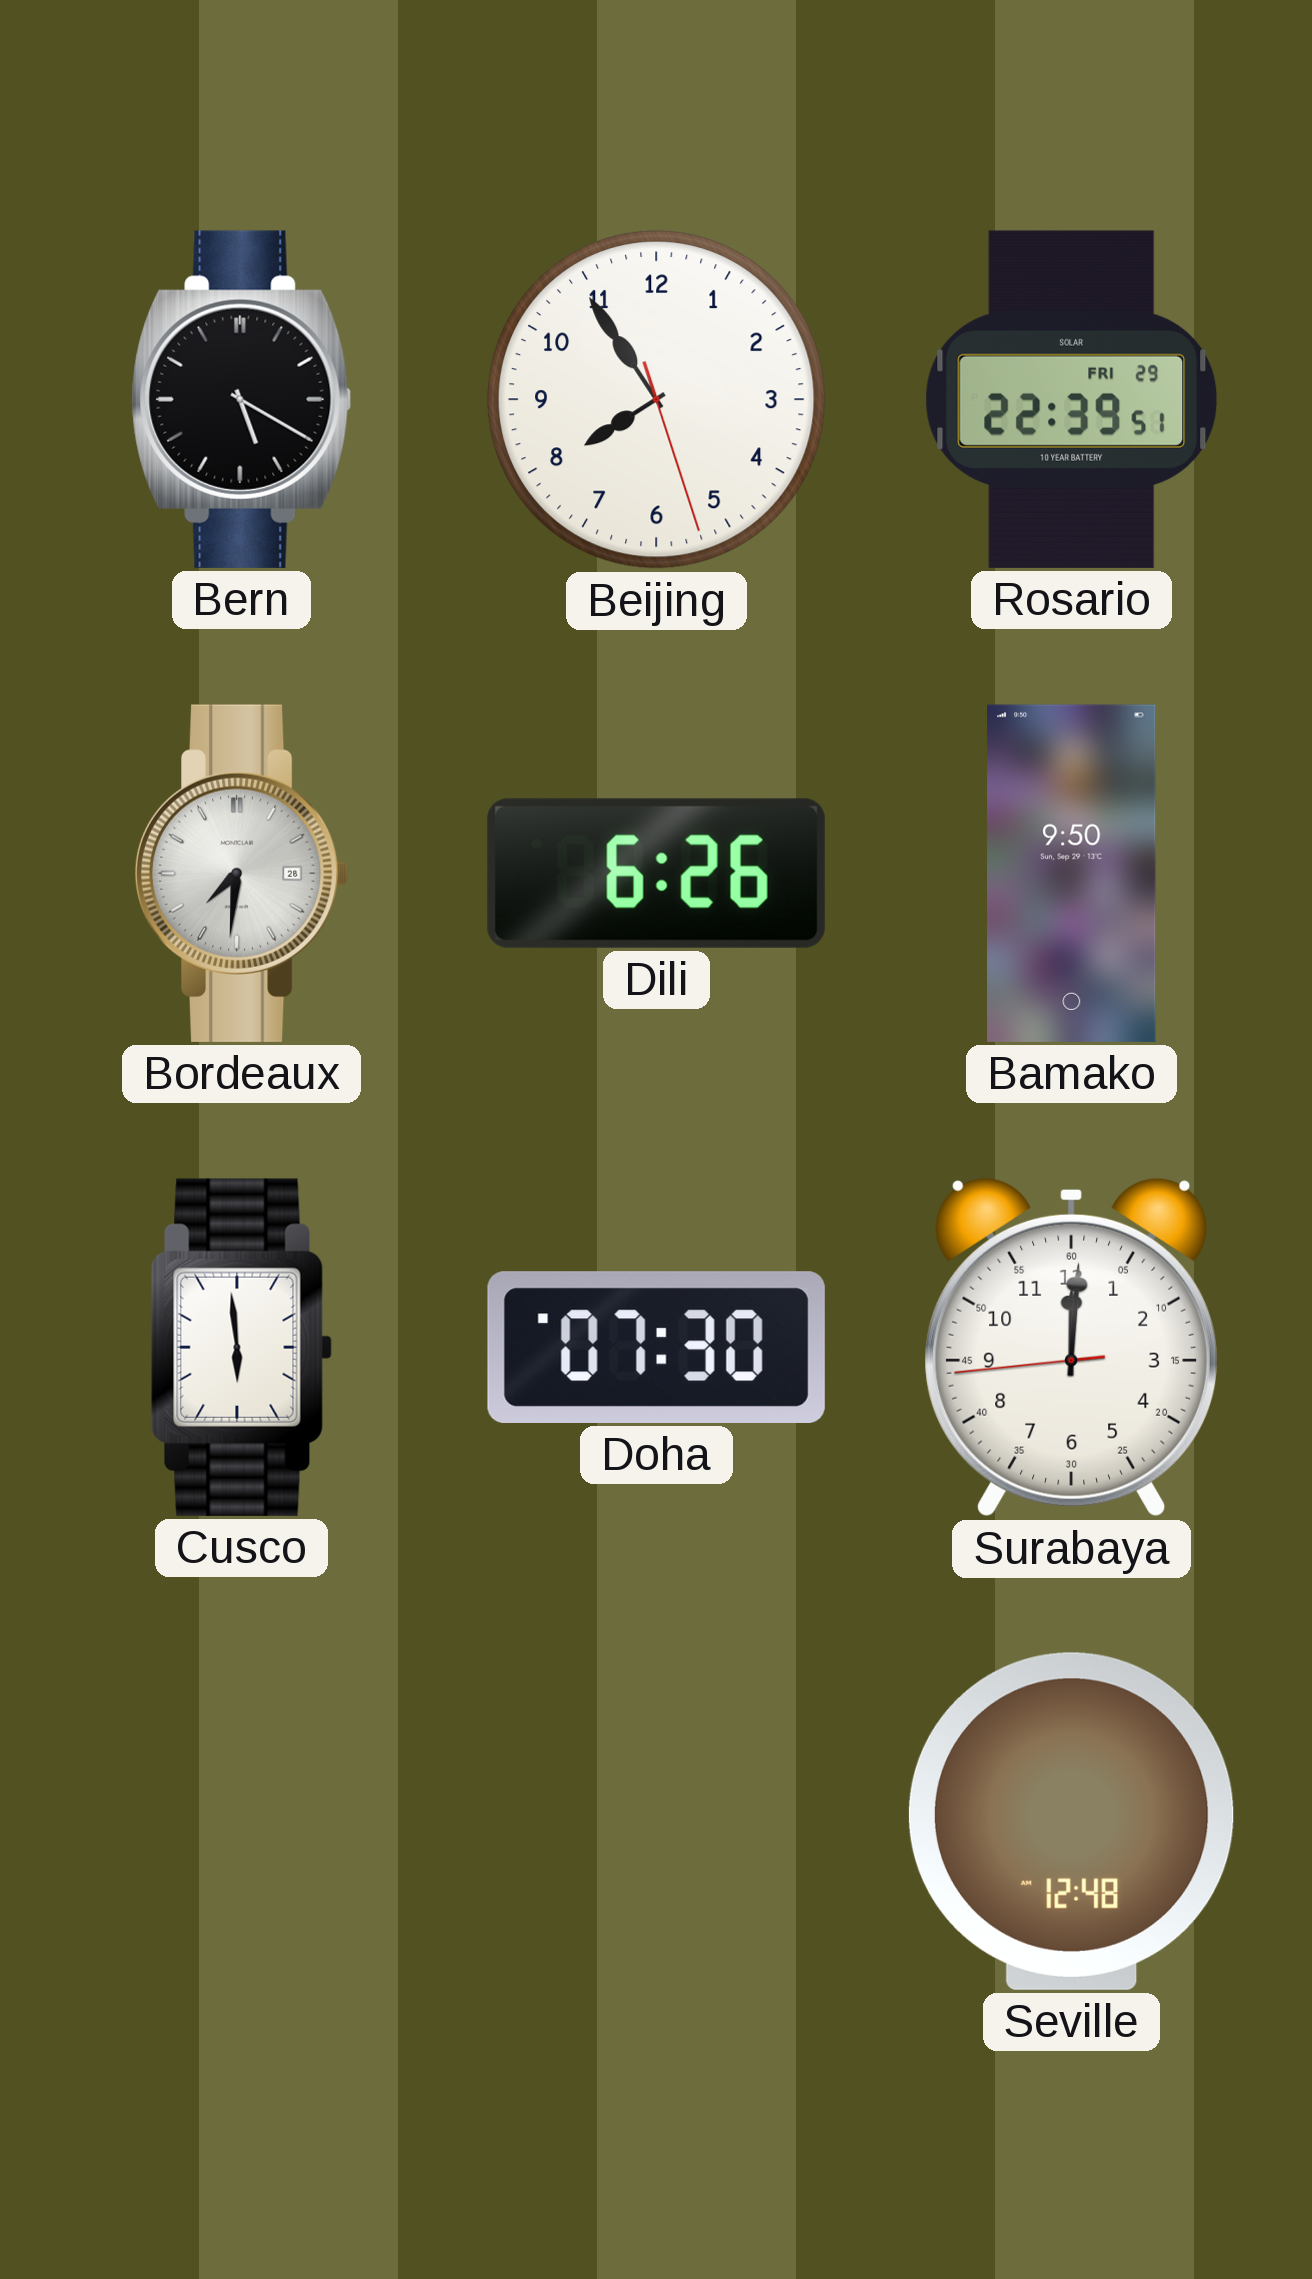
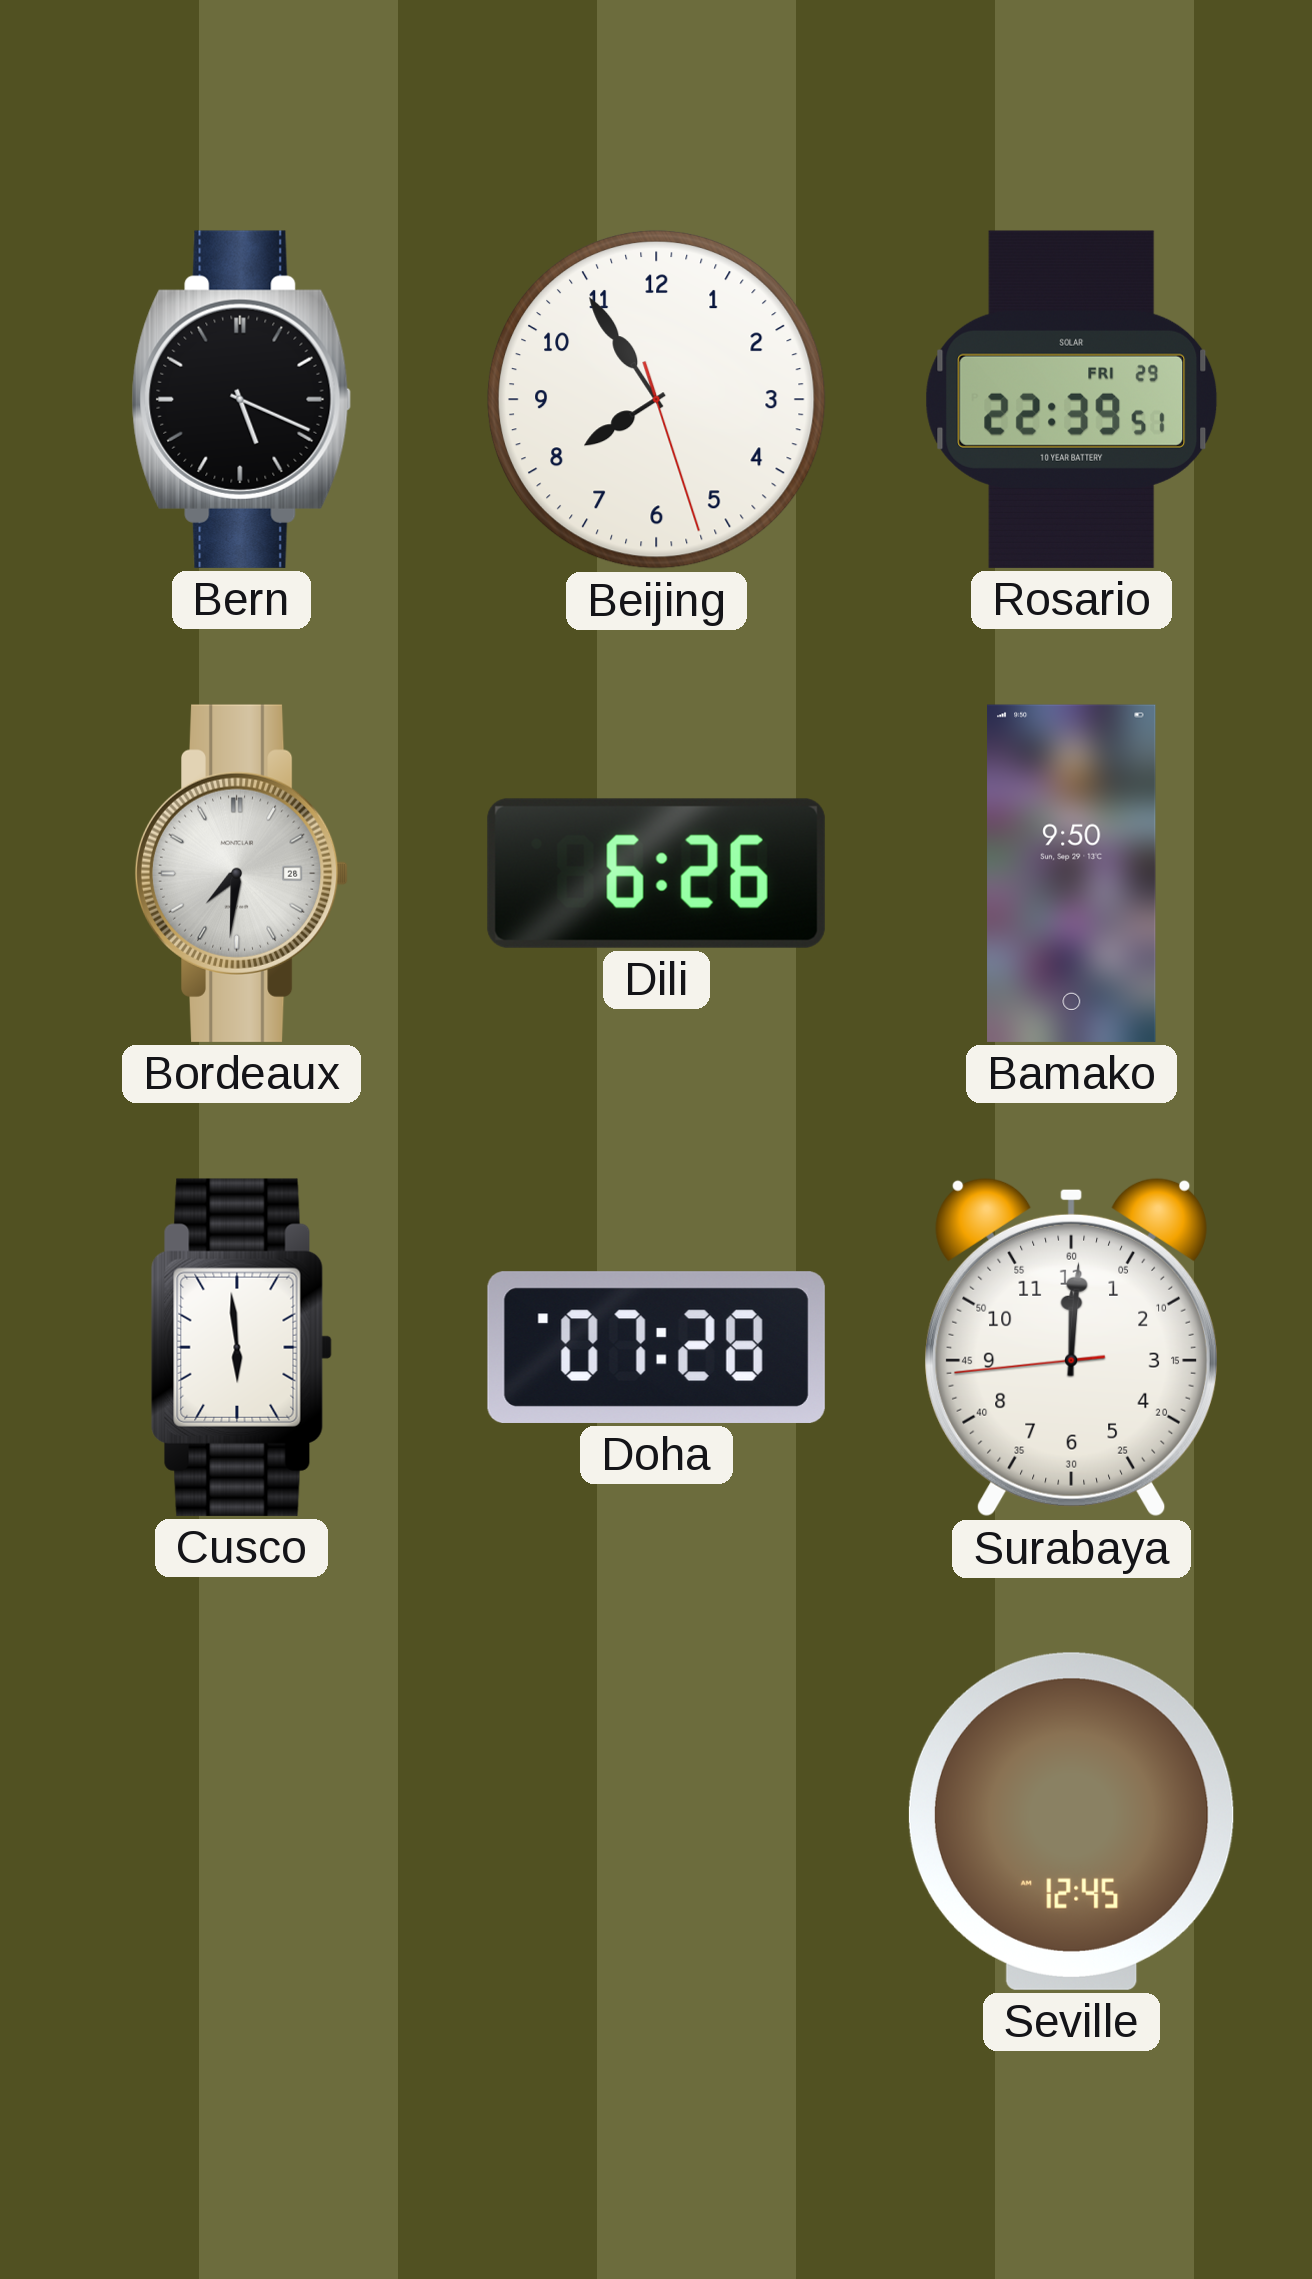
Bern: 5:20 -> 5:19 (242, 399)
Doha: 07:30 -> 07:28 (656, 1347)
Seville: 12:48 -> 12:45 (1071, 1821)
